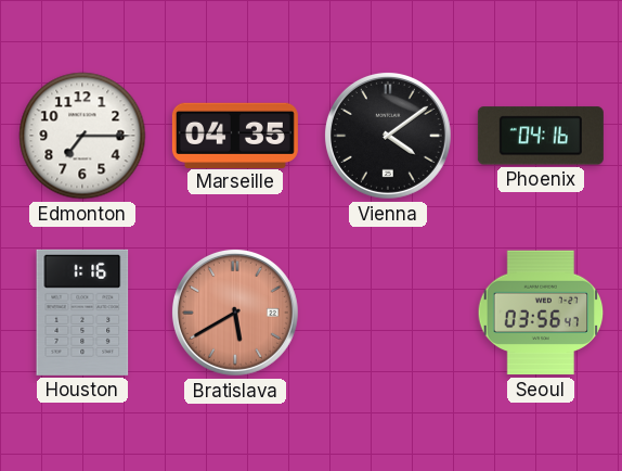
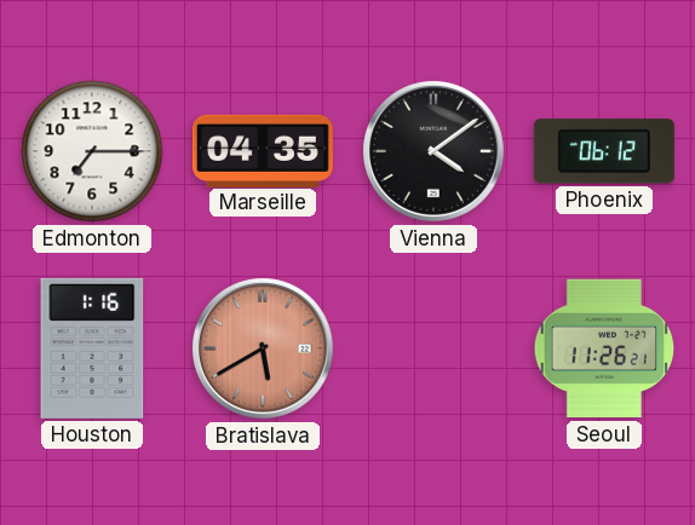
Phoenix: 04:16 -> 06:12 (604, 151)
Seoul: 03:56 -> 11:26 (604, 348)
